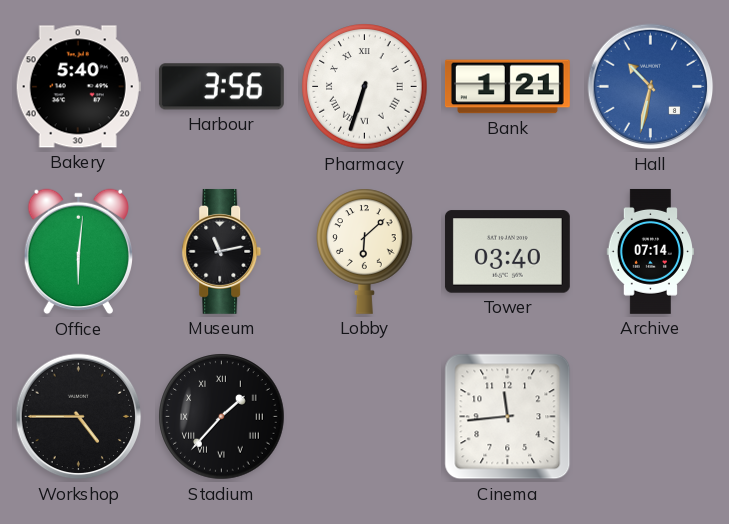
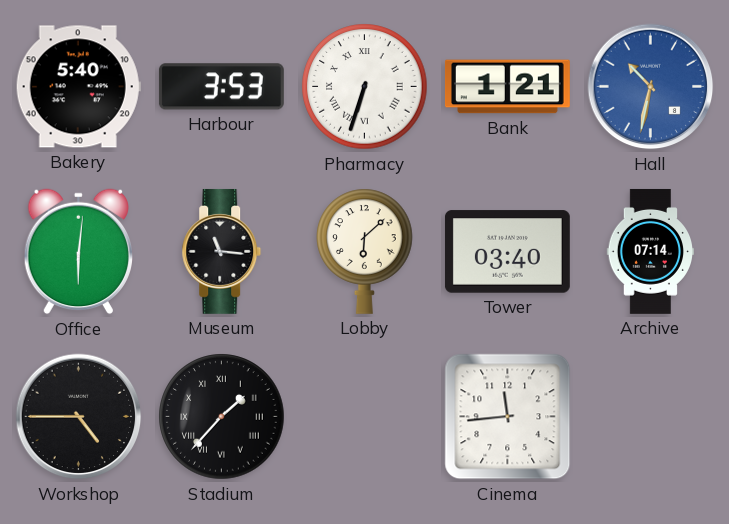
Harbour: 3:56 -> 3:53 (221, 87)
Museum: 11:13 -> 11:16 (222, 251)
